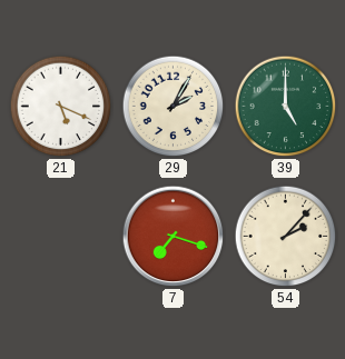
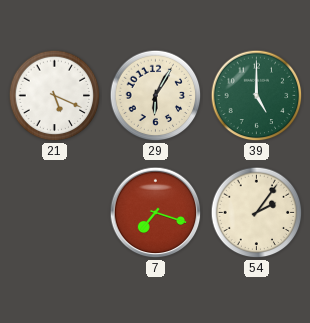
29: 2:05 -> 6:05 (156, 96)
54: 2:07 -> 2:06 (257, 213)
